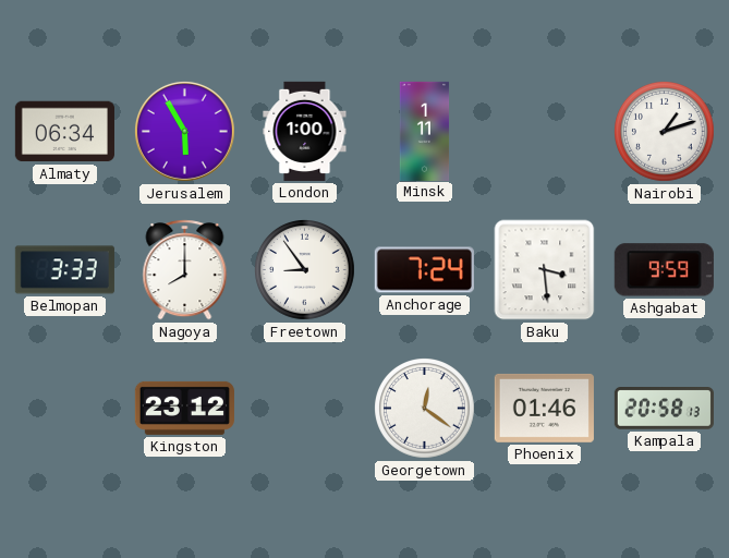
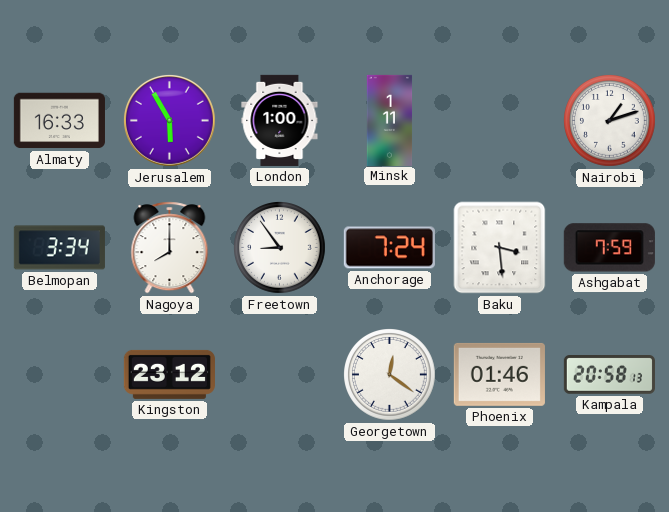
Almaty: 06:34 -> 16:33 (59, 121)
Belmopan: 3:33 -> 3:34 (59, 248)
Ashgabat: 9:59 -> 7:59 (609, 248)
